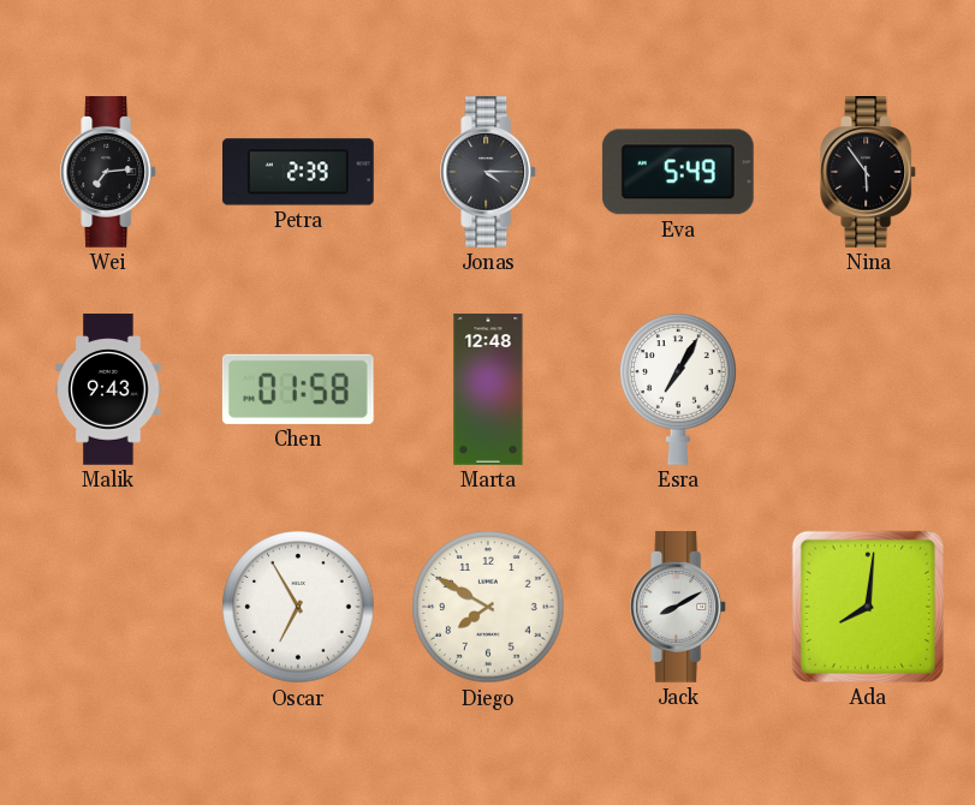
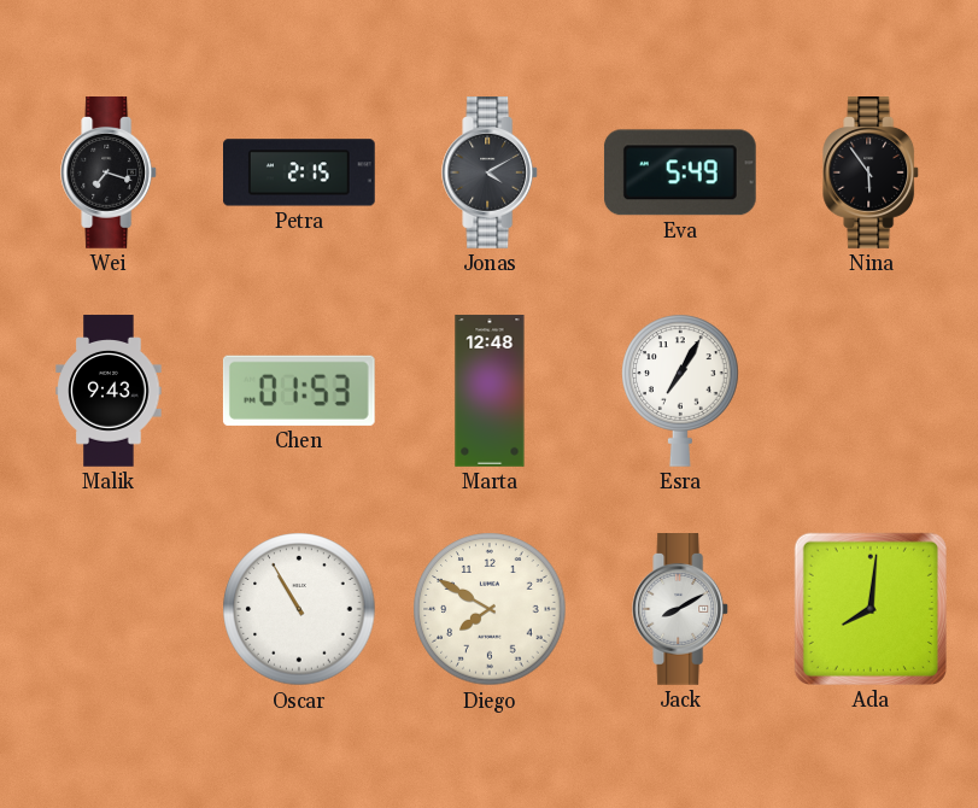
Wei: 7:14 -> 7:18 (110, 172)
Petra: 2:39 -> 2:15 (300, 172)
Jonas: 4:15 -> 4:10 (491, 172)
Chen: 01:58 -> 01:53 (299, 391)
Oscar: 6:55 -> 10:55 (299, 609)
